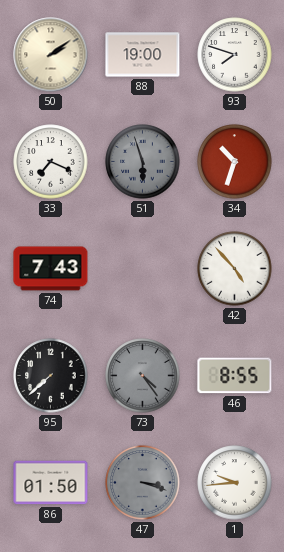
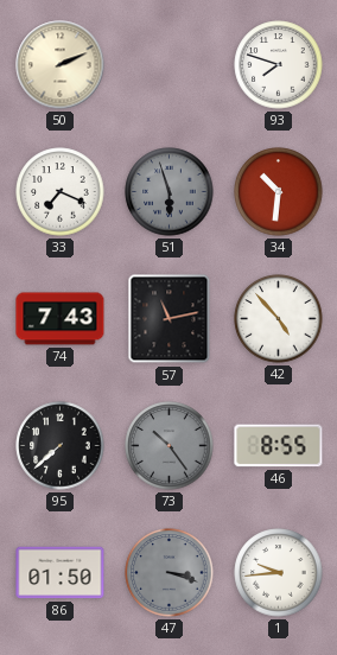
50: 2:09 -> 2:11 (61, 65)
88: 19:00 -> none (143, 55)
34: 10:33 -> 10:31 (279, 192)
57: none -> 11:13 (170, 319)
73: 4:24 -> 10:24 (170, 446)
